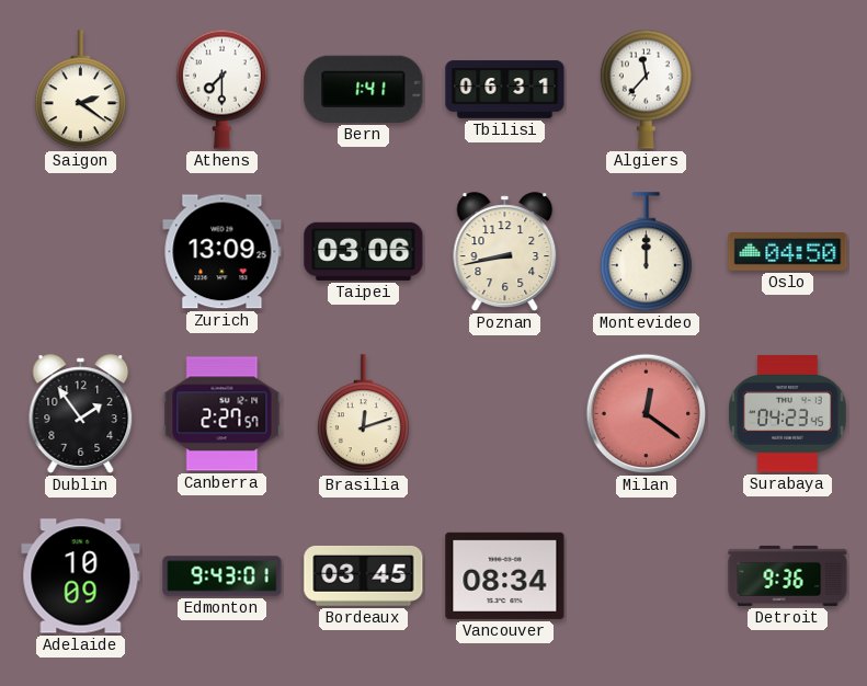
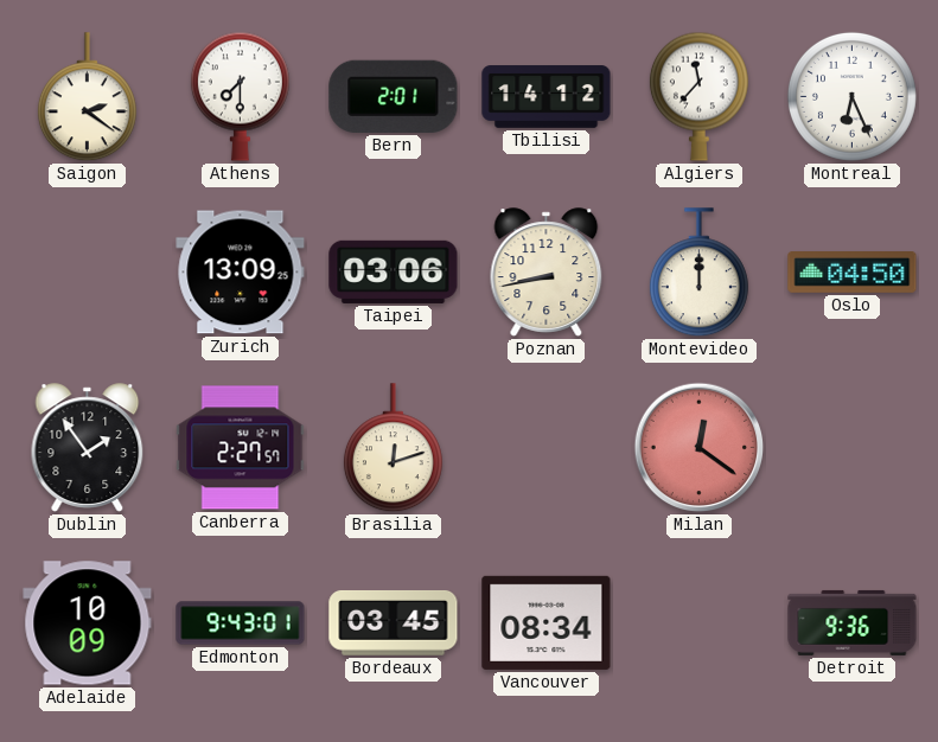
Bern: 1:41 -> 2:01 (394, 96)
Tbilisi: 06:31 -> 14:12 (547, 97)
Montreal: none -> 6:26 (851, 96)
Surabaya: 04:23 -> none (788, 414)
